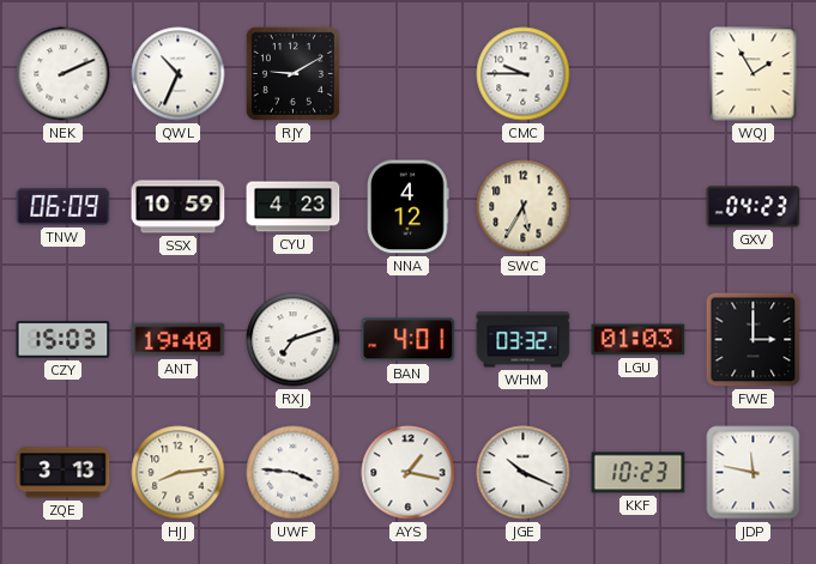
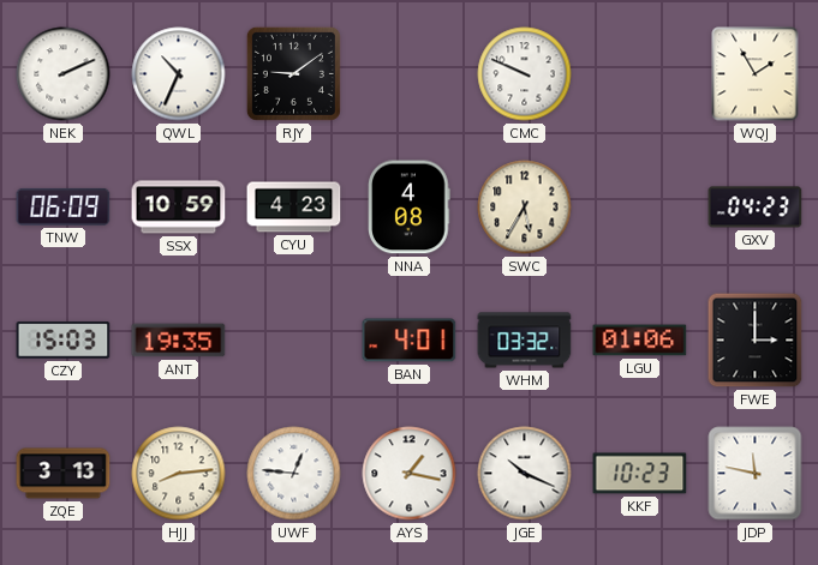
RJY: 9:10 -> 9:09 (293, 73)
CMC: 9:45 -> 9:49 (525, 74)
NNA: 4:12 -> 4:08 (410, 208)
ANT: 19:40 -> 19:35 (179, 341)
RXJ: 7:12 -> none (294, 340)
LGU: 01:03 -> 01:06 (640, 341)
UWF: 3:46 -> 12:46 (294, 474)
